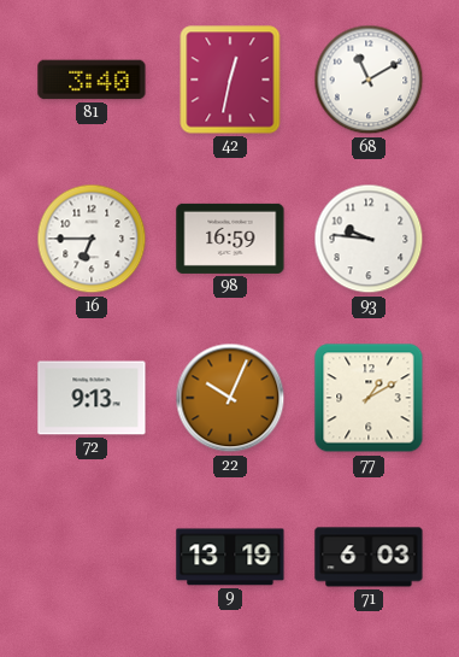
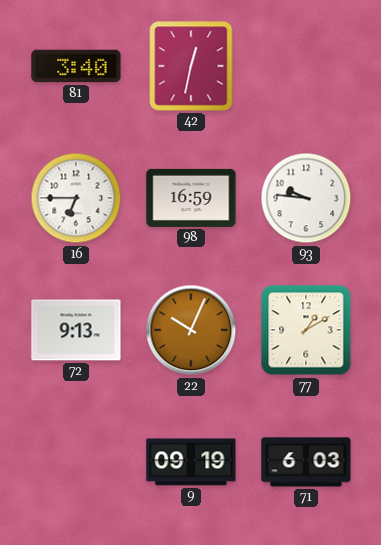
68: 11:10 -> none (369, 80)
9: 13:19 -> 09:19 (191, 462)
